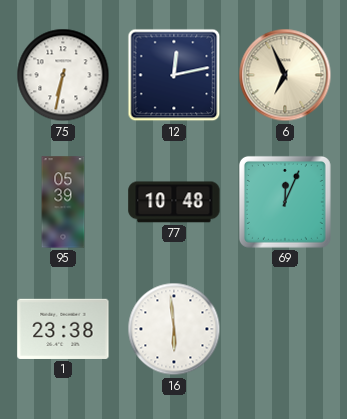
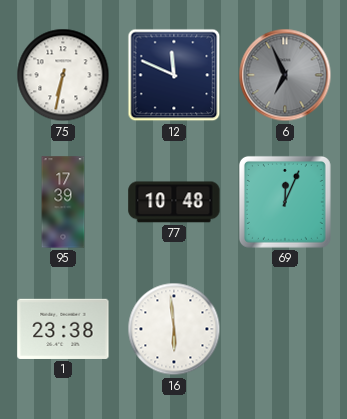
12: 12:13 -> 11:49 (174, 75)
6 dial: cream -> grey (285, 75)
95: 05:39 -> 17:39 (63, 202)
